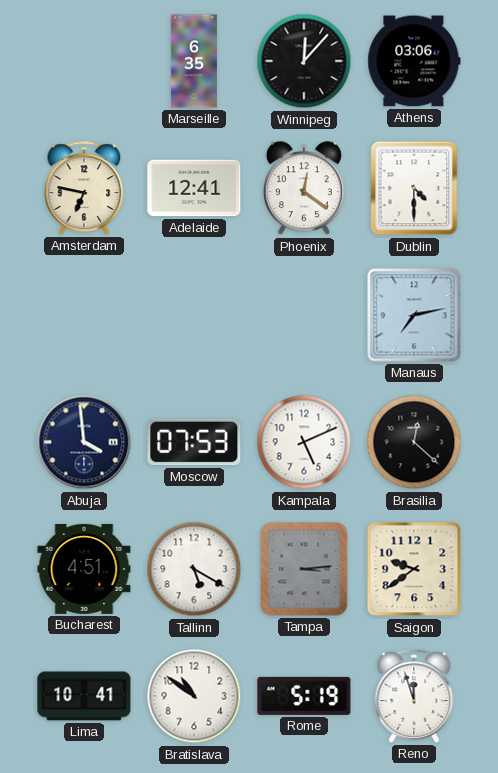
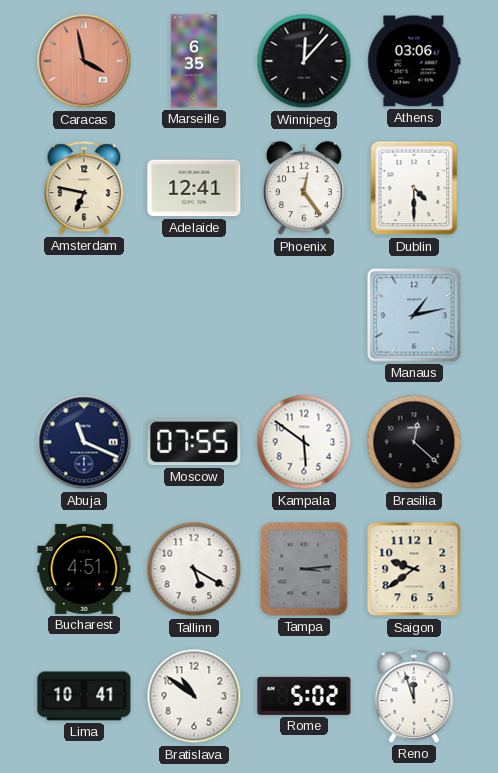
Caracas: none -> 3:58 (84, 61)
Phoenix: 12:21 -> 12:24 (304, 189)
Manaus: 7:13 -> 1:13 (414, 315)
Abuja: 3:59 -> 11:19 (84, 442)
Moscow: 07:53 -> 07:55 (194, 442)
Kampala: 5:11 -> 5:51 (304, 442)
Rome: 5:19 -> 5:02 (304, 696)
